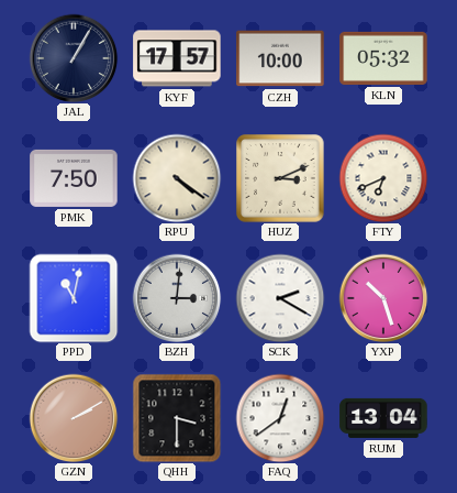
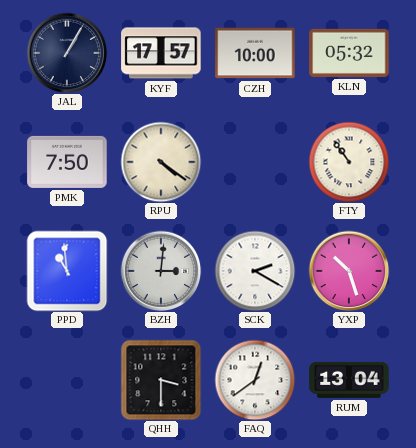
HUZ: 3:11 -> none (280, 178)
FTY: 6:41 -> 10:54 (349, 162)
PPD: 11:02 -> 10:59 (67, 271)
GZN: 2:10 -> none (74, 418)
